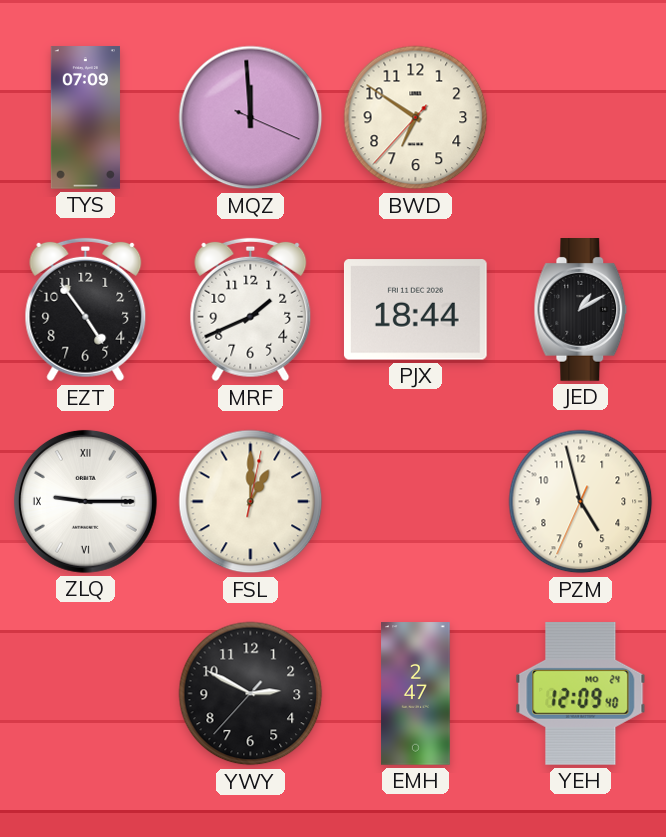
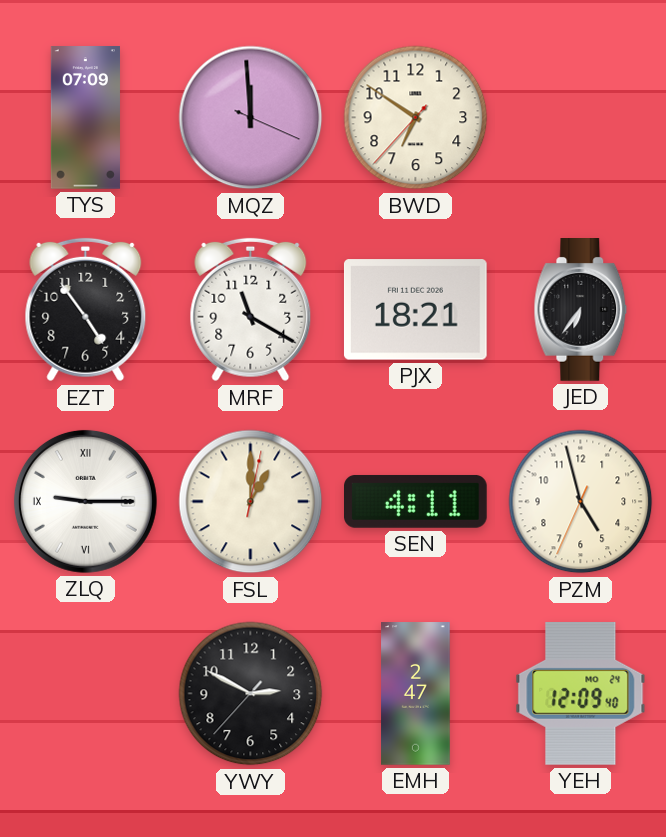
MRF: 1:41 -> 11:20 (251, 310)
PJX: 18:44 -> 18:21 (415, 310)
JED: 1:10 -> 6:36 (581, 310)
SEN: none -> 4:11 (416, 501)
